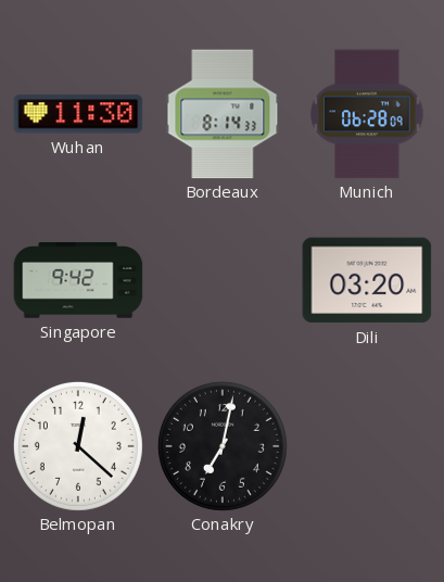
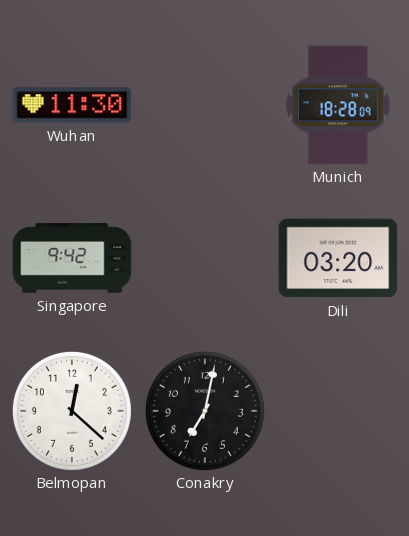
Bordeaux: 8:14 -> none (223, 114)
Munich: 06:28 -> 18:28 (338, 105)
